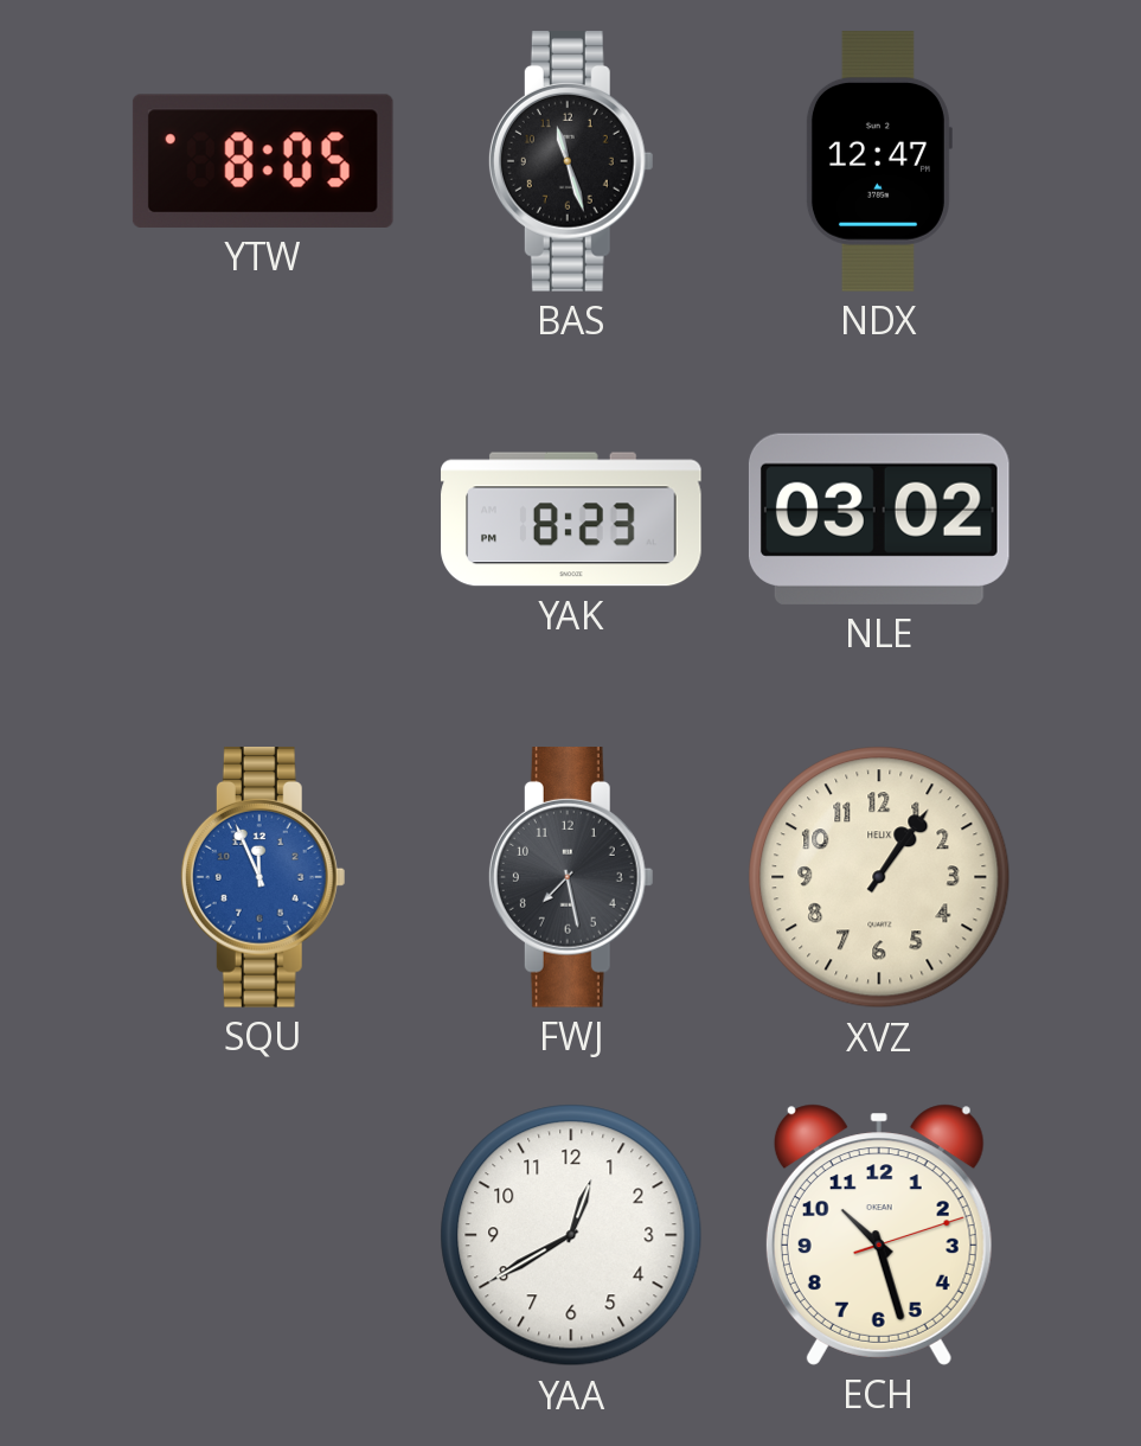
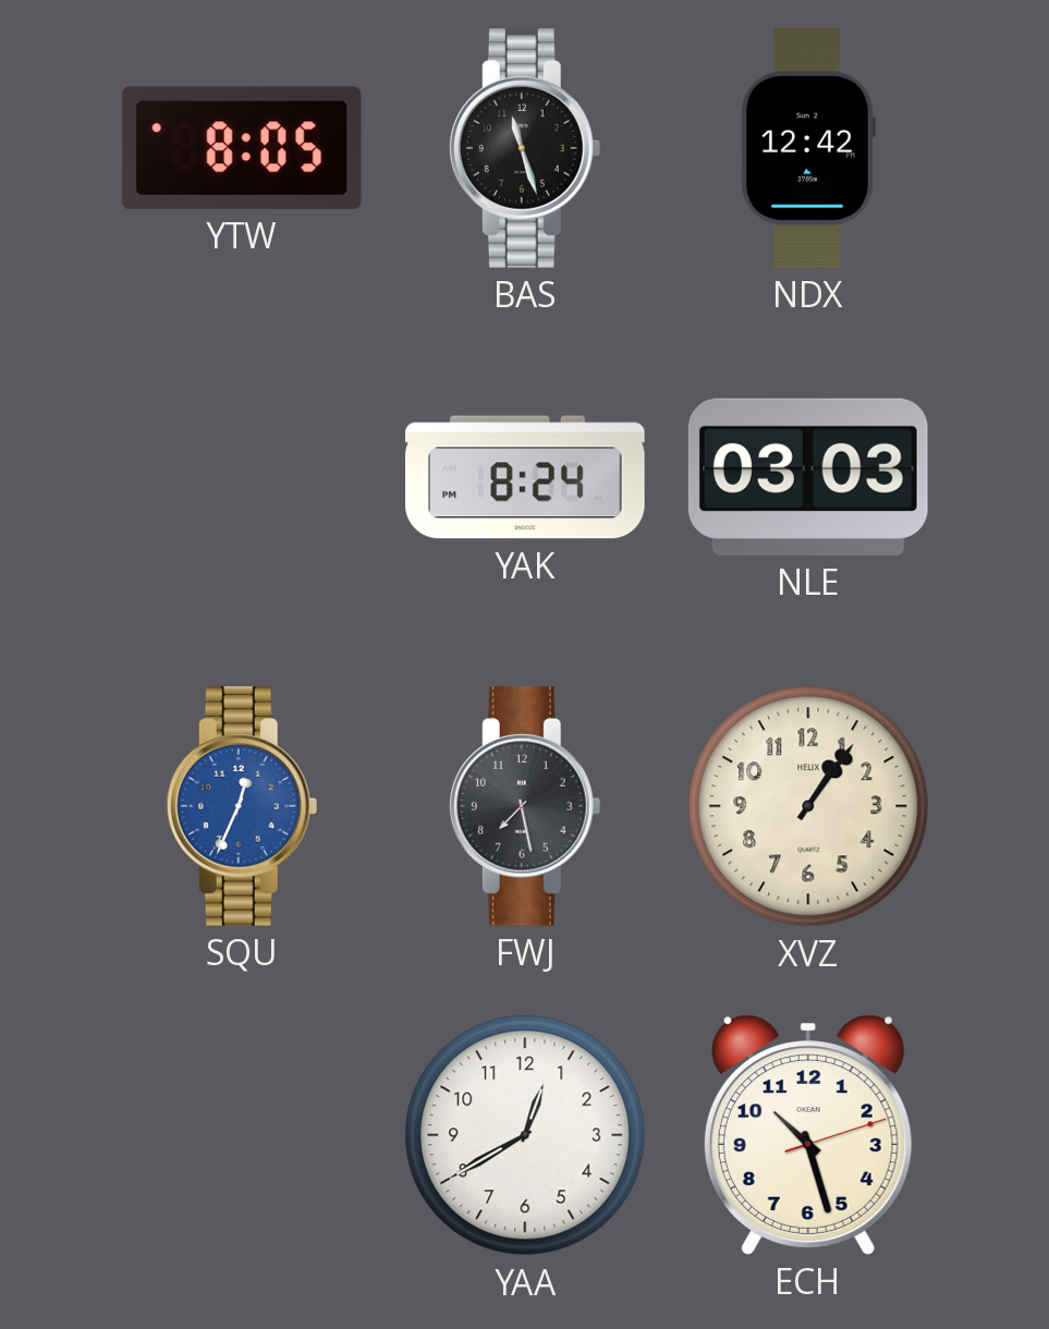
NDX: 12:47 -> 12:42 (807, 148)
YAK: 8:23 -> 8:24 (525, 477)
NLE: 03:02 -> 03:03 (808, 477)
SQU: 11:56 -> 12:34 (242, 807)
